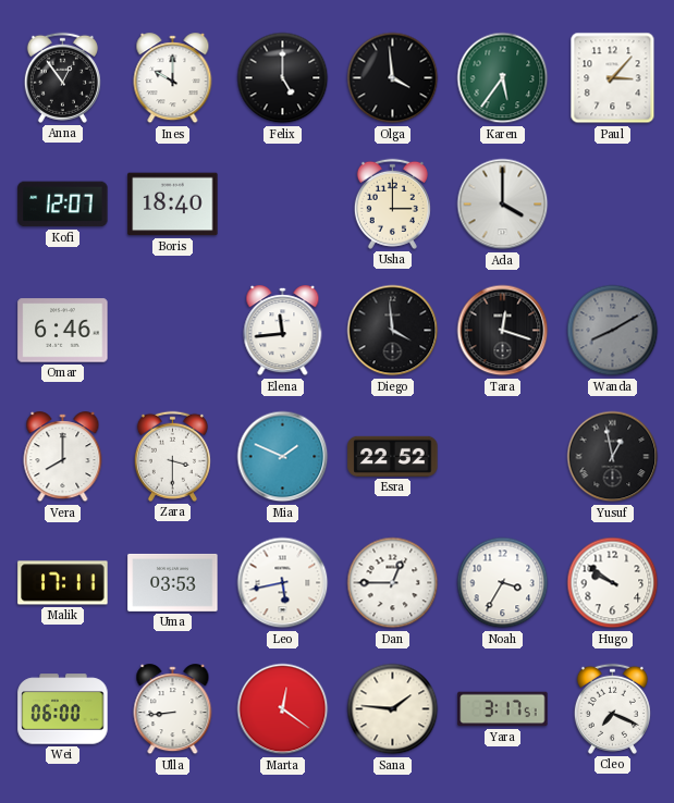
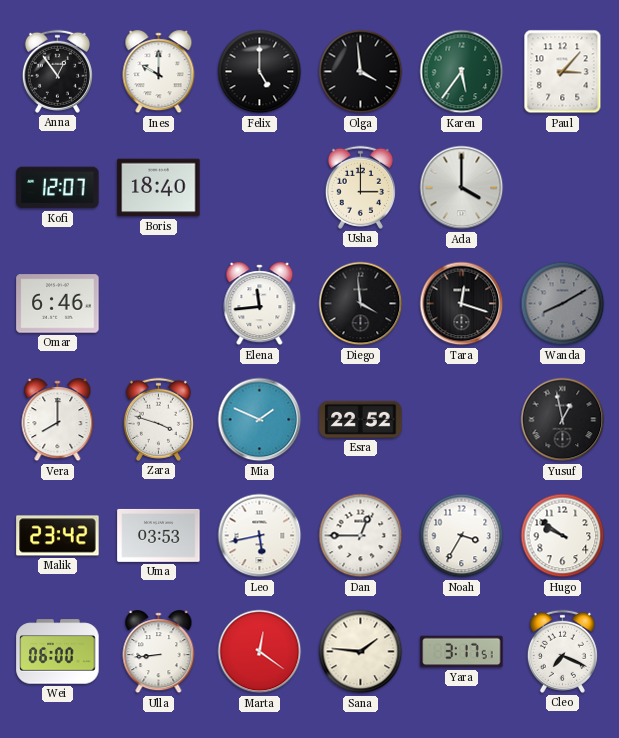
Zara: 3:30 -> 3:48 (158, 419)
Malik: 17:11 -> 23:42 (58, 536)
